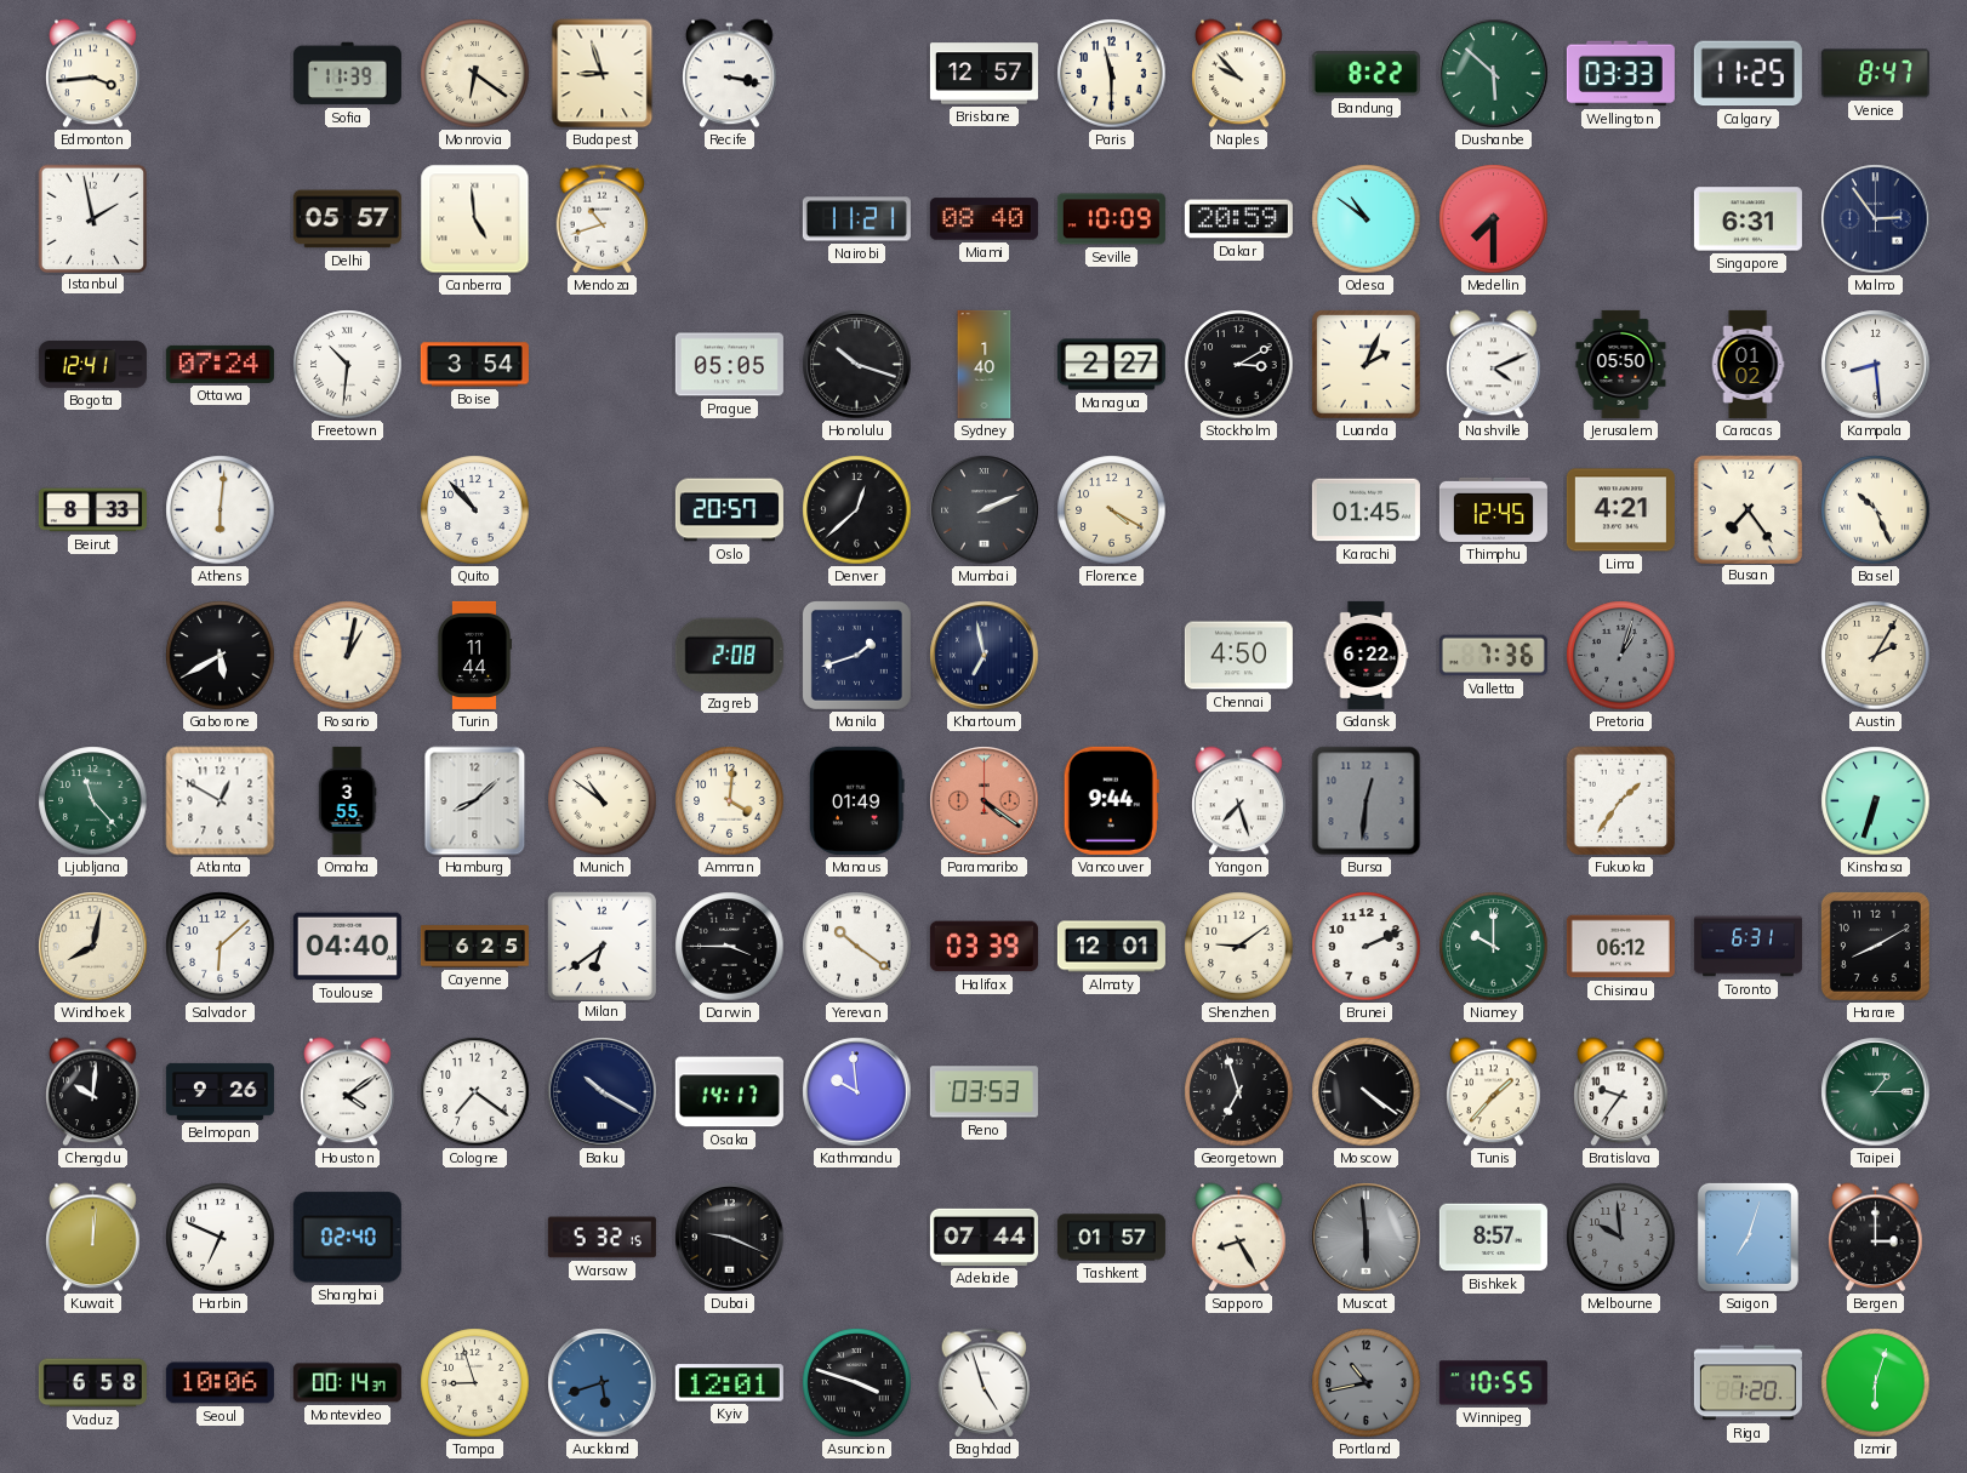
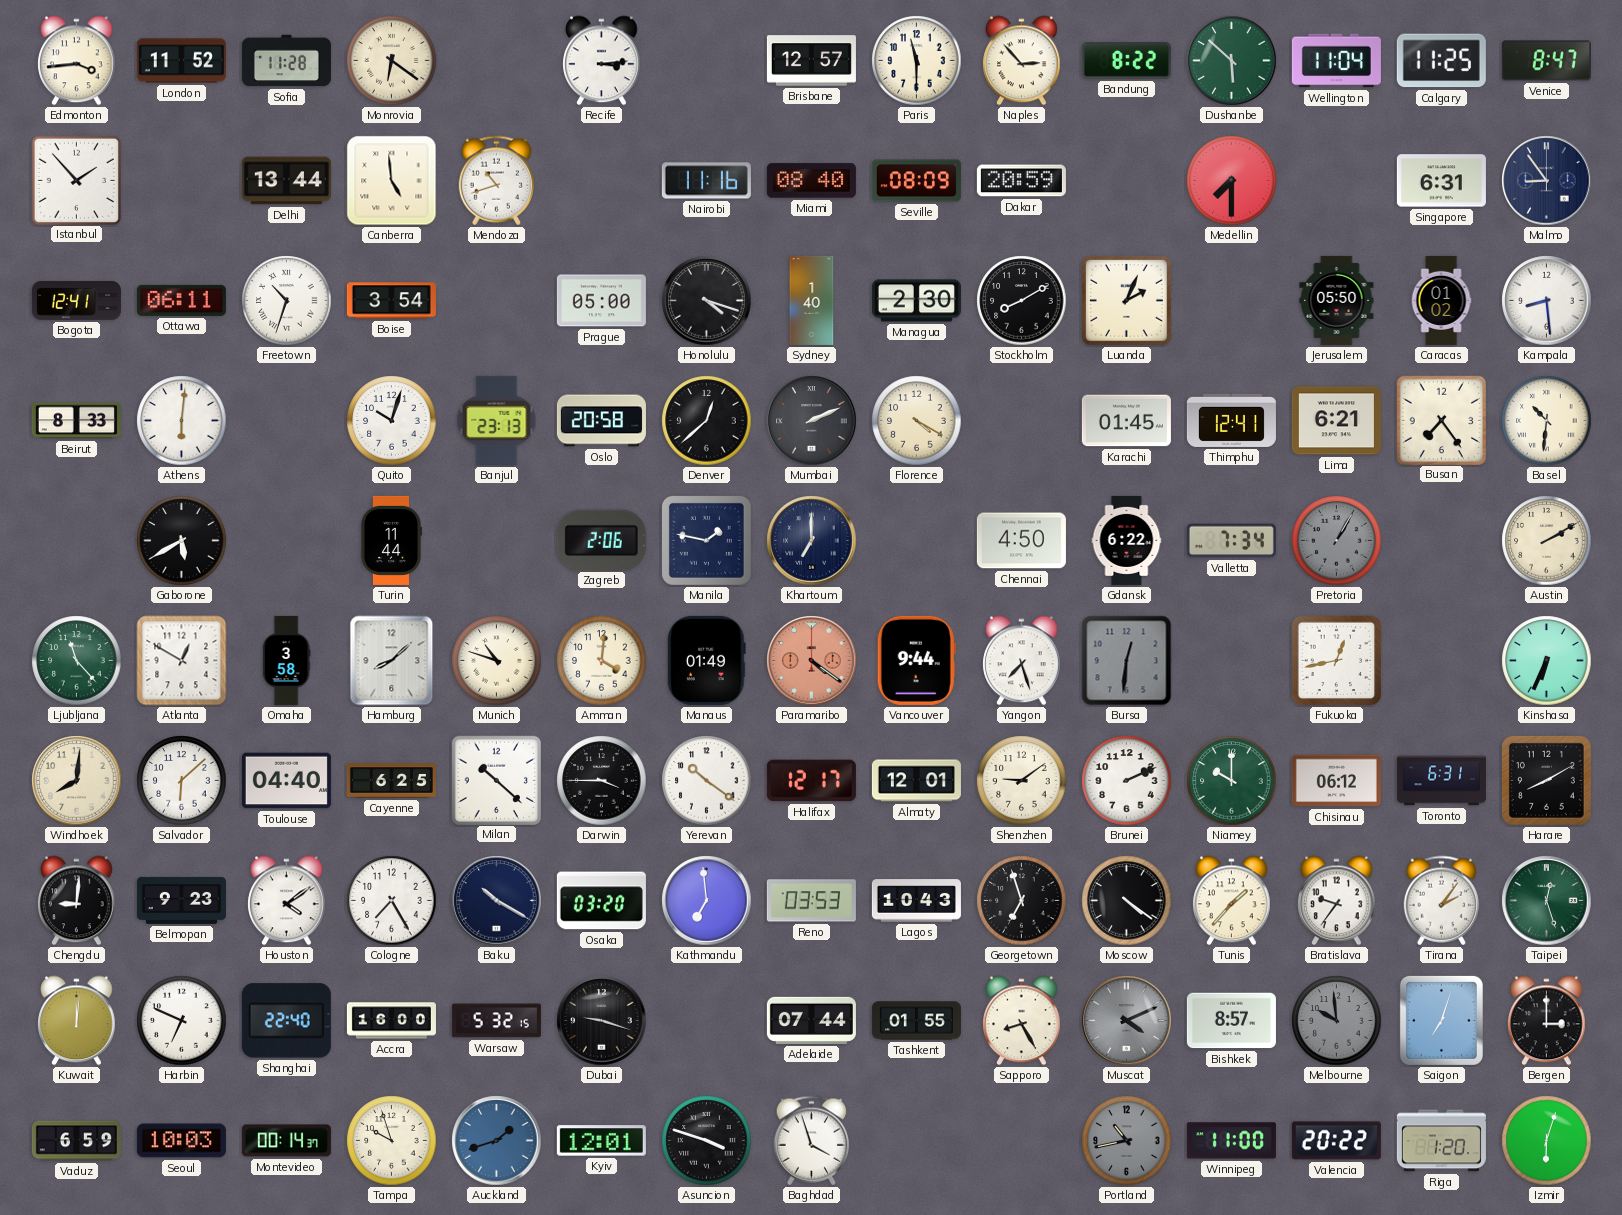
London: none -> 11:52 (181, 61)
Sofia: 11:39 -> 11:28 (286, 61)
Budapest: 8:57 -> none (603, 74)
Recife: 3:17 -> 3:14 (602, 61)
Naples: 9:53 -> 2:53 (1022, 61)
Wellington: 03:33 -> 11:04 (1336, 61)
Istanbul: 1:58 -> 1:53 (76, 180)
Delhi: 05:57 -> 13:44 (286, 181)
Nairobi: 11:21 -> 11:16 (706, 181)
Seville: 10:09 -> 08:09 (916, 181)
Odesa: 10:51 -> none (1367, 219)
Malmo: 2:54 -> 8:54 (1547, 181)
Ottawa: 07:24 -> 06:11 (181, 300)
Freetown: 10:31 -> 10:33 (287, 301)
Prague: 05:05 -> 05:00 (601, 301)
Honolulu: 10:18 -> 4:18 (707, 301)
Managua: 2:27 -> 2:30 (916, 301)
Stockholm: 3:10 -> 8:10 (1022, 301)
Nashville: 4:11 -> none (1494, 365)
Quito: 10:53 -> 10:03 (392, 421)
Banjul: none -> 23:13 (497, 420)
Oslo: 20:57 -> 20:58 (601, 421)
Thimphu: 12:45 -> 12:41 (1231, 420)
Lima: 4:21 -> 6:21 (1336, 421)
Basel: 10:26 -> 10:31 (1547, 421)
Rosario: 1:02 -> none (348, 656)
Zagreb: 2:08 -> 2:06 (601, 540)
Manila: 1:42 -> 1:47 (706, 540)
Khartoum: 6:58 -> 7:00 (812, 541)
Valletta: 7:36 -> 7:34 (1231, 541)
Pretoria: 1:03 -> 1:05 (1337, 541)
Austin: 2:05 -> 2:10 (1547, 541)
Omaha: 3:55 -> 3:58 (286, 660)
Munich: 10:51 -> 10:48 (497, 661)
Fukuoka: 1:36 -> 12:43 (1337, 661)
Kinshasa: 6:33 -> 6:34 (1547, 661)
Windhoek: 8:02 -> 8:01 (77, 781)
Milan: 6:39 -> 10:22 (496, 780)
Halifax: 03:39 -> 12:17 (811, 781)
Chengdu: 10:01 -> 9:01 (77, 901)
Belmopan: 9:26 -> 9:23 (181, 900)
Cologne: 7:21 -> 7:25 (392, 901)
Osaka: 14:17 -> 03:20 (601, 901)
Kathmandu: 9:59 -> 6:59 (707, 901)
Lagos: none -> 10:43 (916, 901)
Tirana: none -> 2:06 (1442, 901)
Taipei: 1:15 -> 12:27 (1547, 901)
Shanghai: 02:40 -> 22:40 (286, 1021)
Accra: none -> 16:00 (391, 1021)
Dubai: 9:19 -> 9:18 (602, 1021)
Tashkent: 01:57 -> 01:55 (916, 1021)
Muscat: 5:59 -> 4:11 (1127, 1021)
Vaduz: 6:58 -> 6:59 (76, 1141)
Seoul: 10:06 -> 10:03 (181, 1141)
Tampa: 8:57 -> 9:57 (392, 1141)
Auckland: 5:42 -> 1:42 (497, 1141)
Baghdad: 4:57 -> 3:57 (812, 1141)
Winnipeg: 10:55 -> 11:00 (1231, 1141)
Valencia: none -> 20:22 (1336, 1141)
